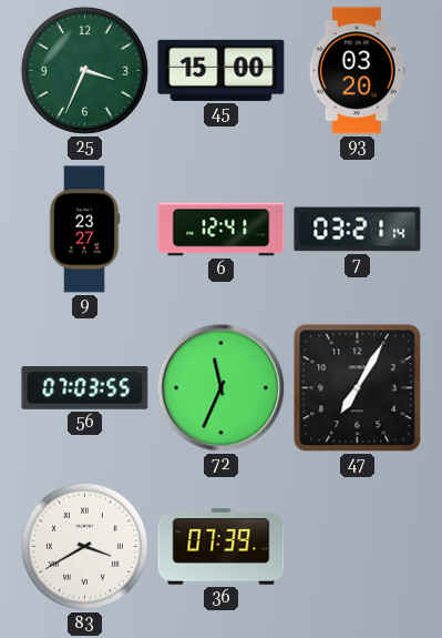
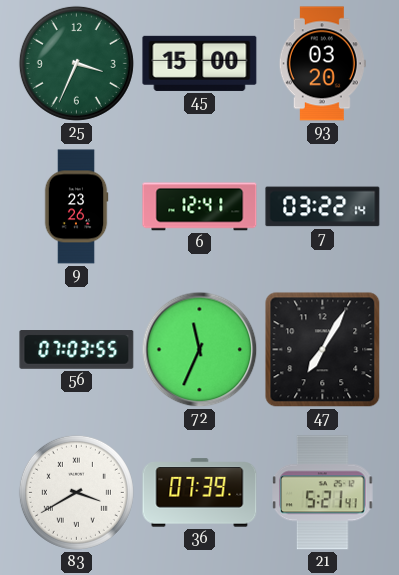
9: 23:27 -> 23:26 (76, 207)
7: 03:21 -> 03:22 (323, 207)
21: none -> 5:21 (323, 493)
